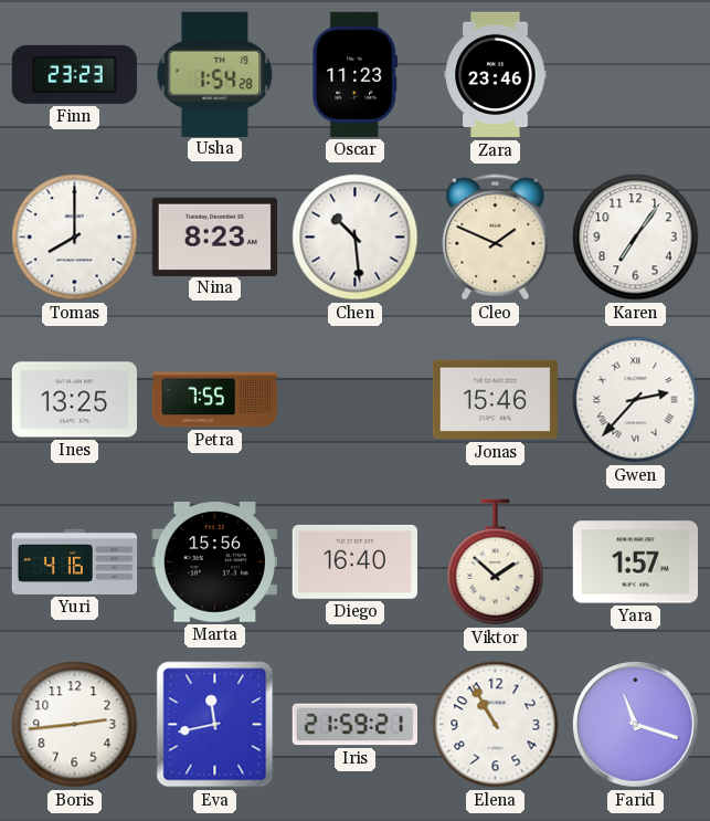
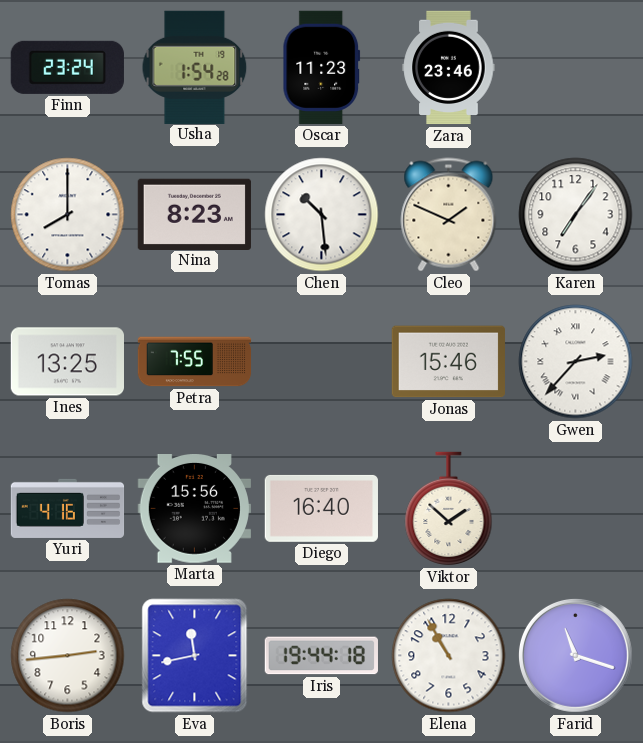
Finn: 23:23 -> 23:24 (67, 67)
Yara: 1:57 -> none (635, 562)
Iris: 21:59 -> 19:44 (321, 656)
